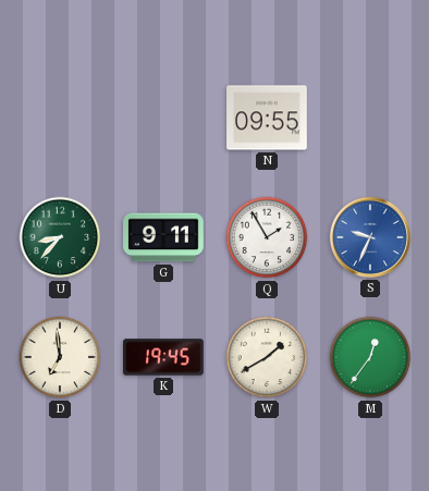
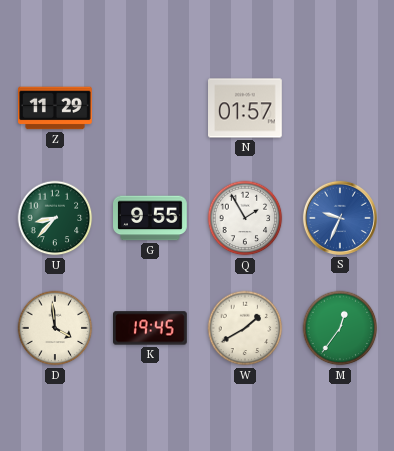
Z: none -> 11:29 (56, 108)
N: 09:55 -> 01:57 (246, 108)
G: 9:11 -> 9:55 (150, 218)
D: 6:59 -> 3:59 (55, 328)
